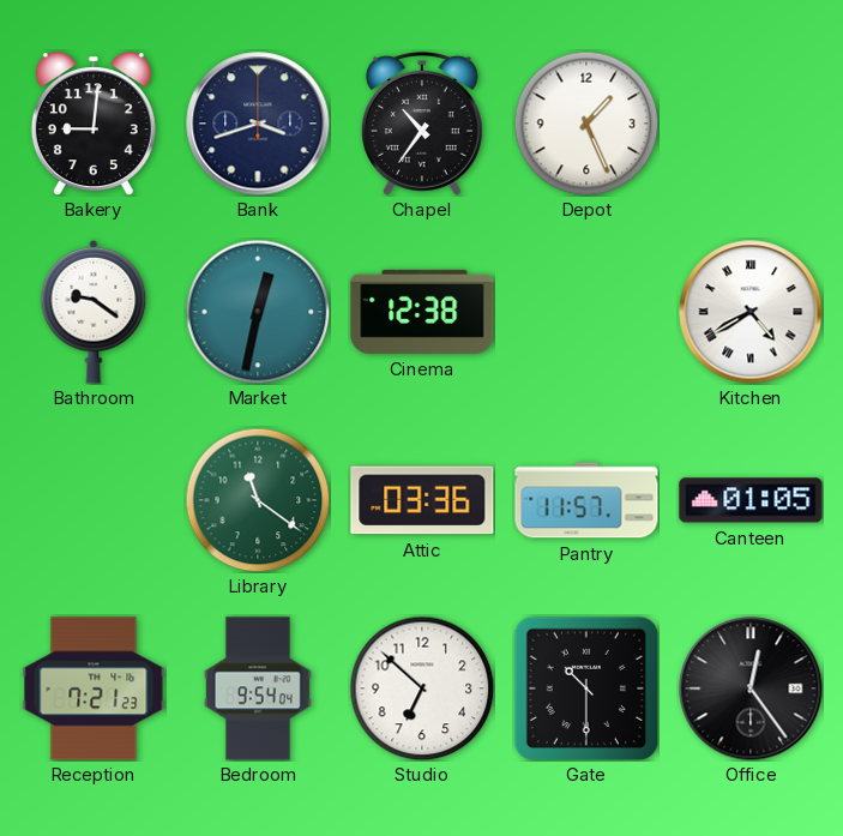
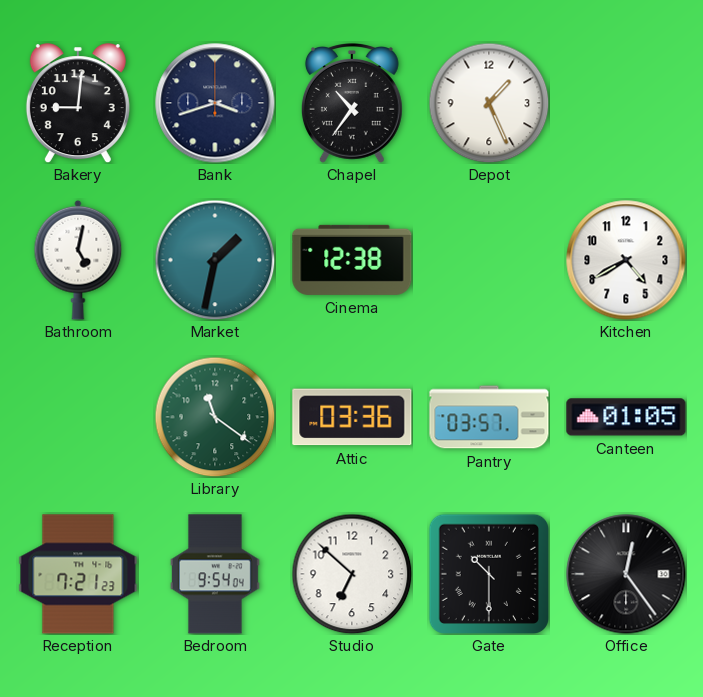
Bathroom: 9:21 -> 5:02 (78, 260)
Market: 12:32 -> 1:32 (215, 260)
Kitchen numerals: Roman -> Arabic (626, 260)
Pantry: 11:57 -> 03:57 (489, 417)
